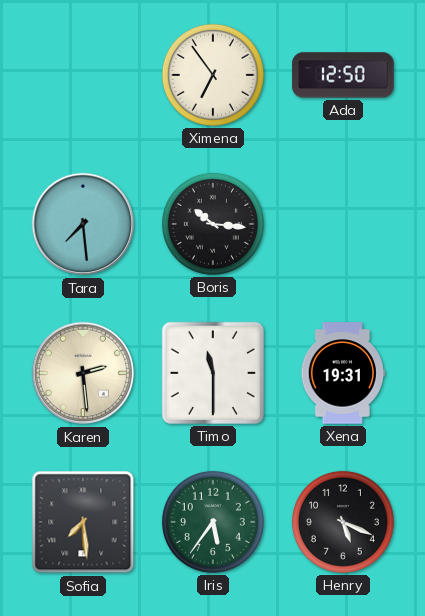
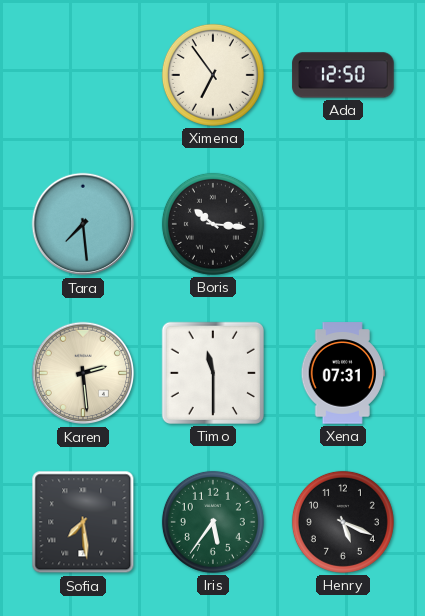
Xena: 19:31 -> 07:31 (343, 373)
